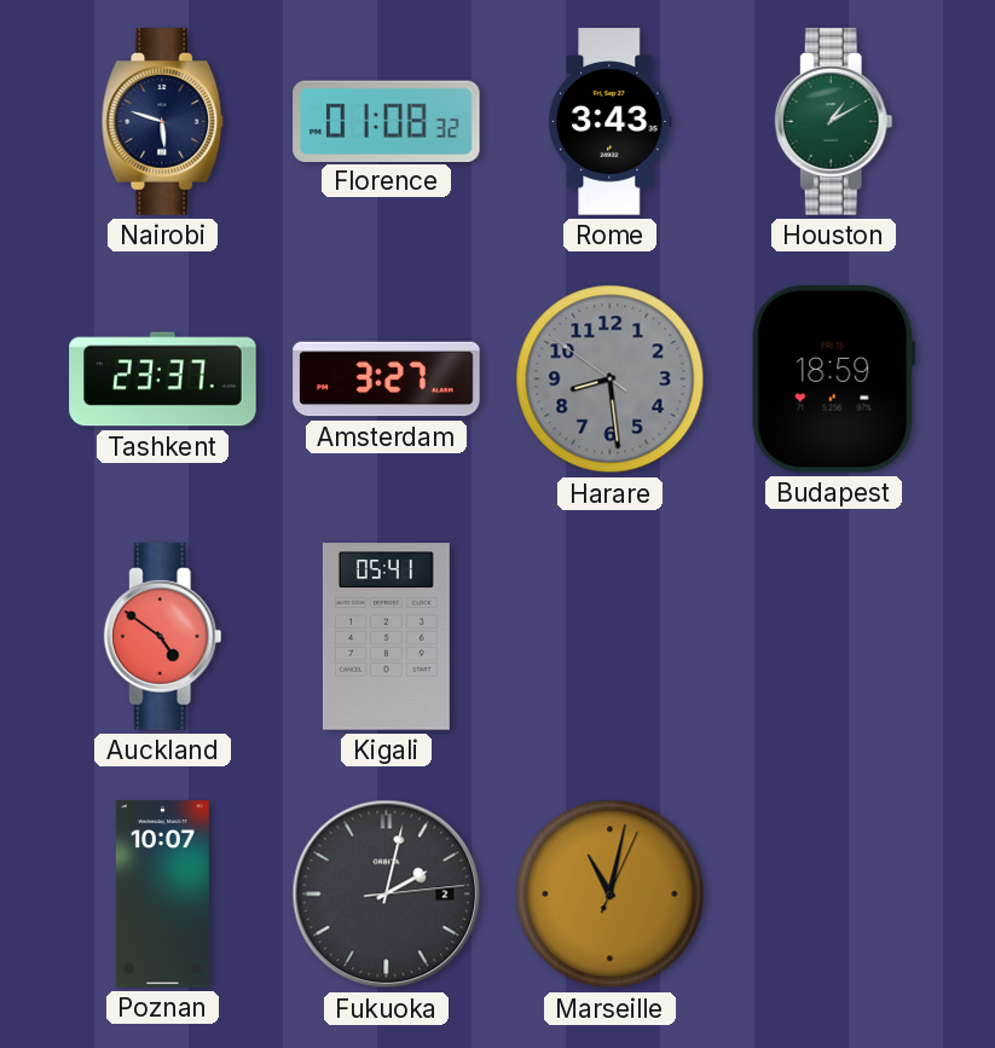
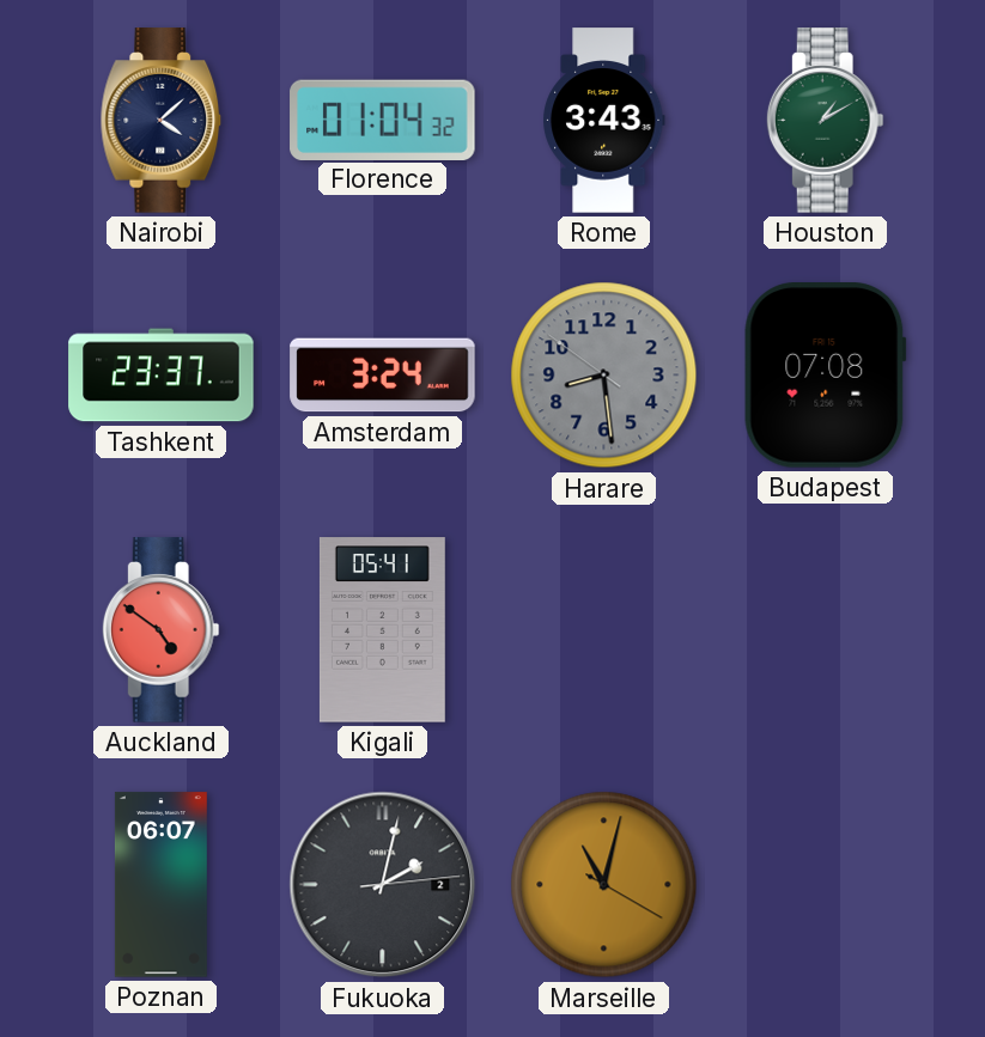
Nairobi: 5:48 -> 4:08 (162, 121)
Florence: 01:08 -> 01:04 (383, 120)
Amsterdam: 3:27 -> 3:24 (383, 376)
Budapest: 18:59 -> 07:08 (826, 376)
Poznan: 10:07 -> 06:07 (160, 885)
Marseille: 11:02:04 -> 11:02:20 (604, 885)
